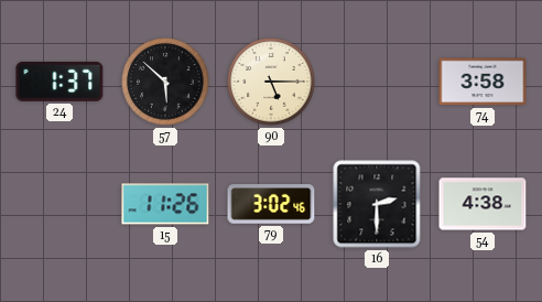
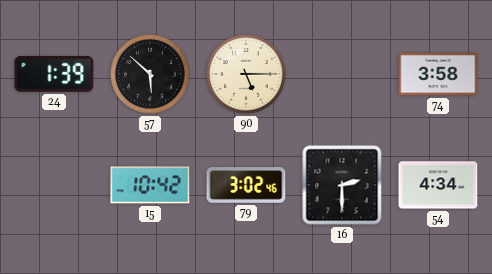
24: 1:37 -> 1:39 (54, 74)
15: 11:26 -> 10:42 (150, 185)
54: 4:38 -> 4:34 (438, 185)
